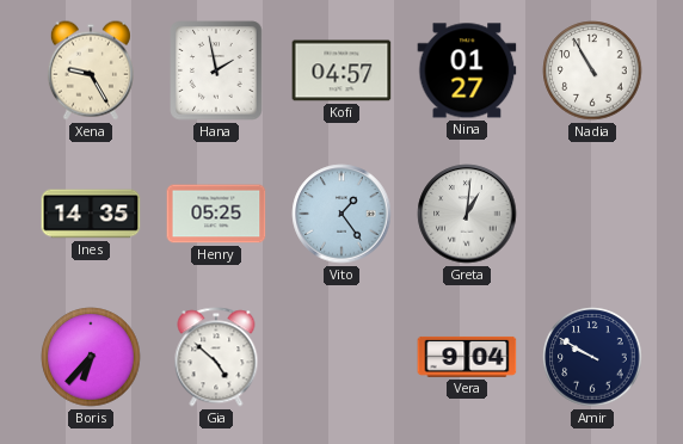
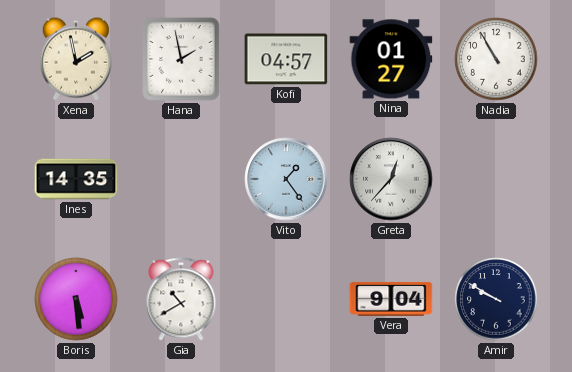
Xena: 9:25 -> 1:58 (76, 59)
Henry: 05:25 -> none (216, 214)
Greta: 1:01 -> 12:37 (391, 179)
Boris: 6:37 -> 5:29 (76, 299)
Gia: 4:52 -> 10:40 (181, 299)
